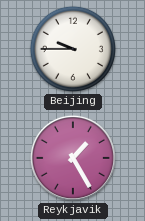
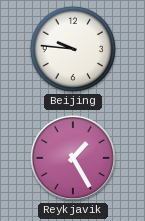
Beijing: 9:45 -> 9:46 (73, 49)
